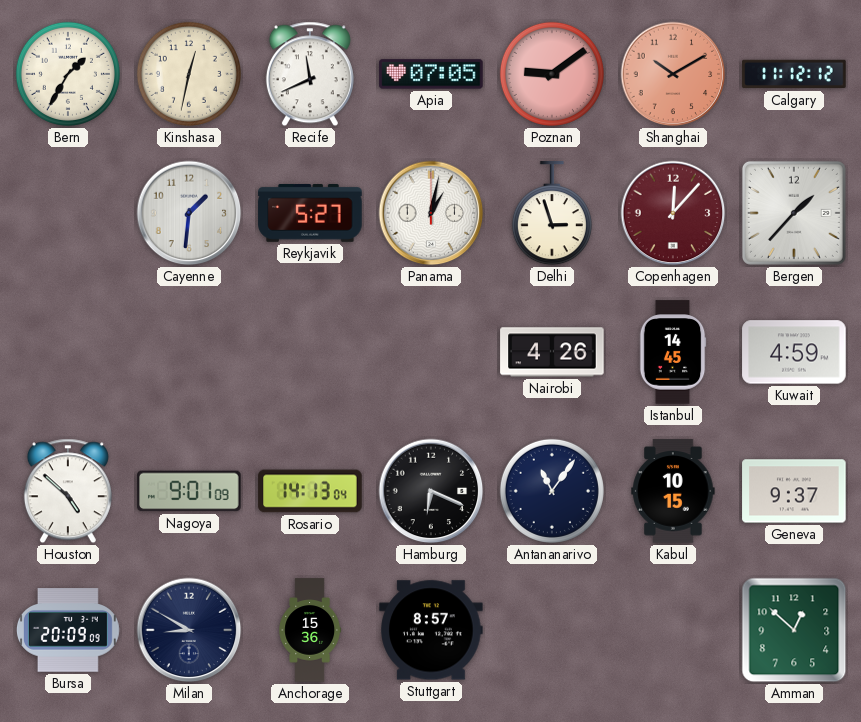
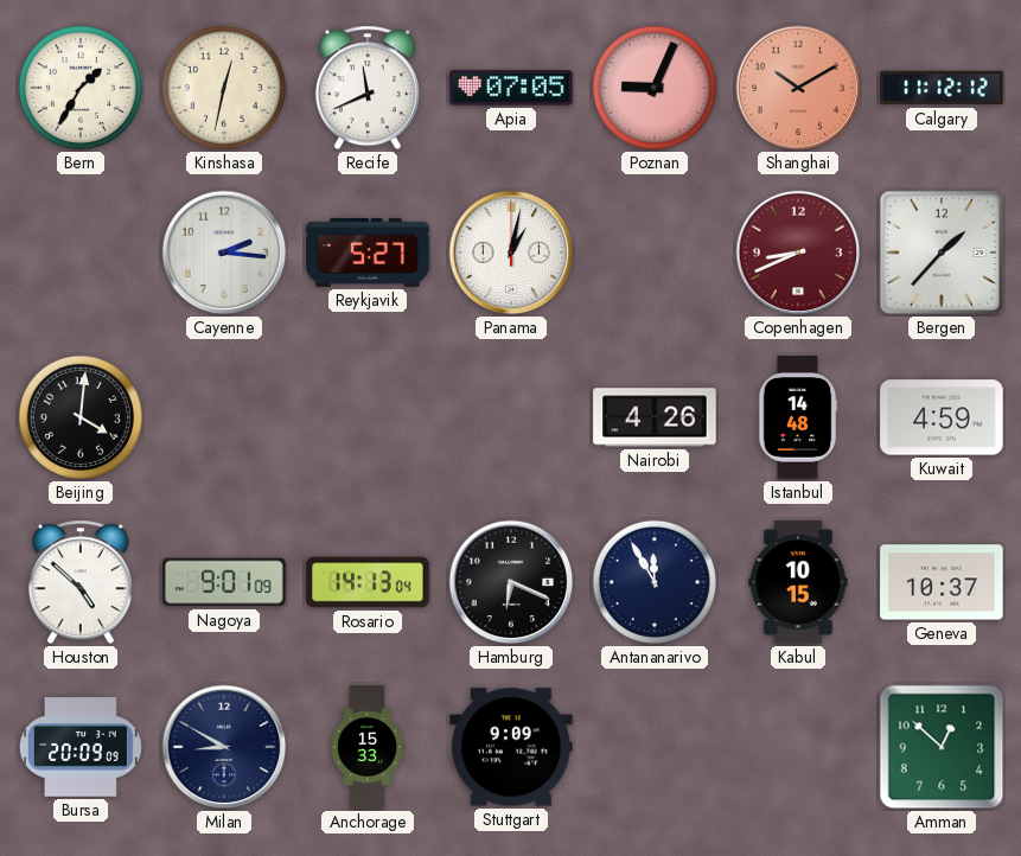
Poznan: 9:09 -> 9:04 (655, 88)
Cayenne: 1:31 -> 2:16 (224, 253)
Delhi: 2:57 -> none (552, 214)
Copenhagen: 12:07 -> 8:41 (798, 253)
Beijing: none -> 4:01 (81, 417)
Istanbul: 14:45 -> 14:48 (798, 417)
Antananarivo: 11:06 -> 11:55 (655, 582)
Geneva: 9:37 -> 10:37 (942, 582)
Anchorage: 15:36 -> 15:33 (368, 747)
Stuttgart: 8:57 -> 9:09 (511, 747)
